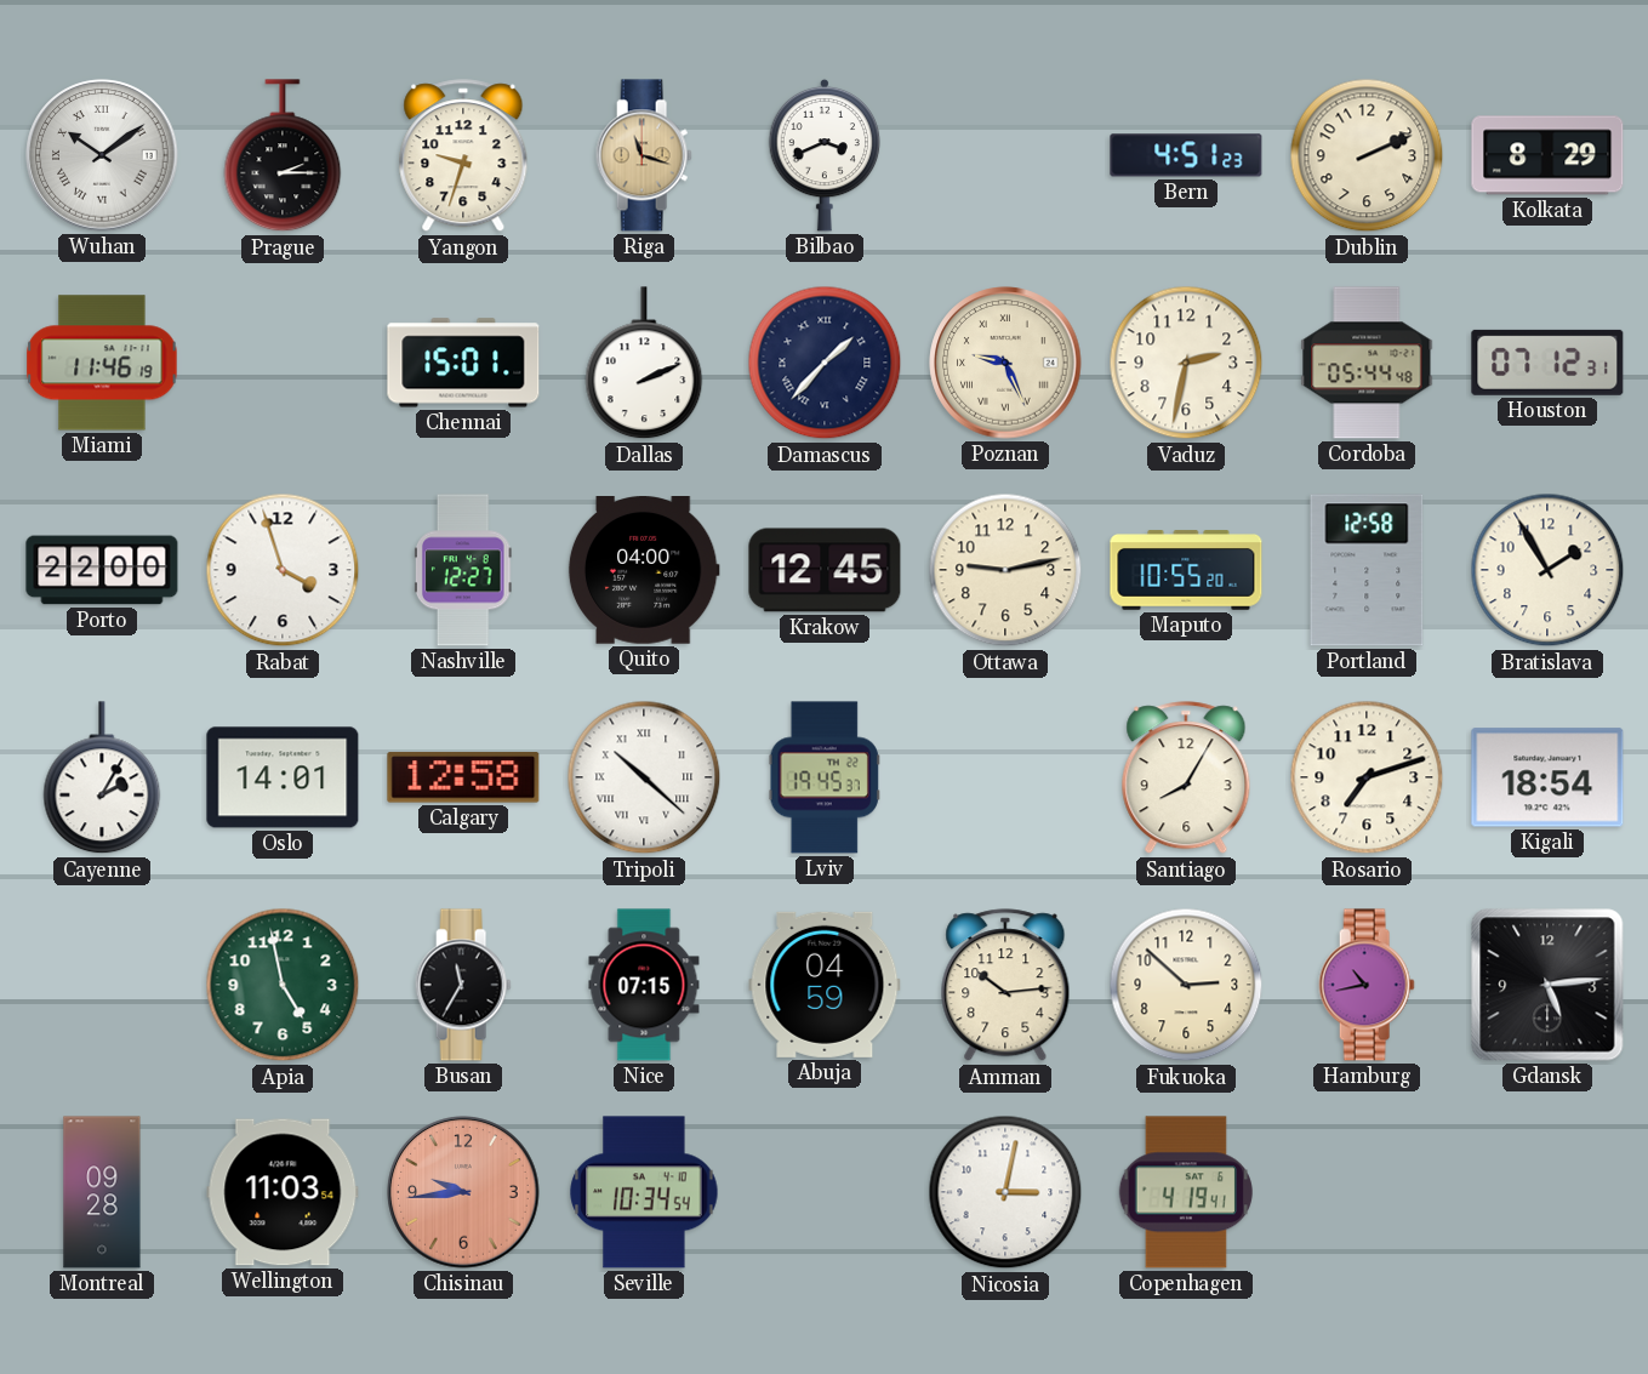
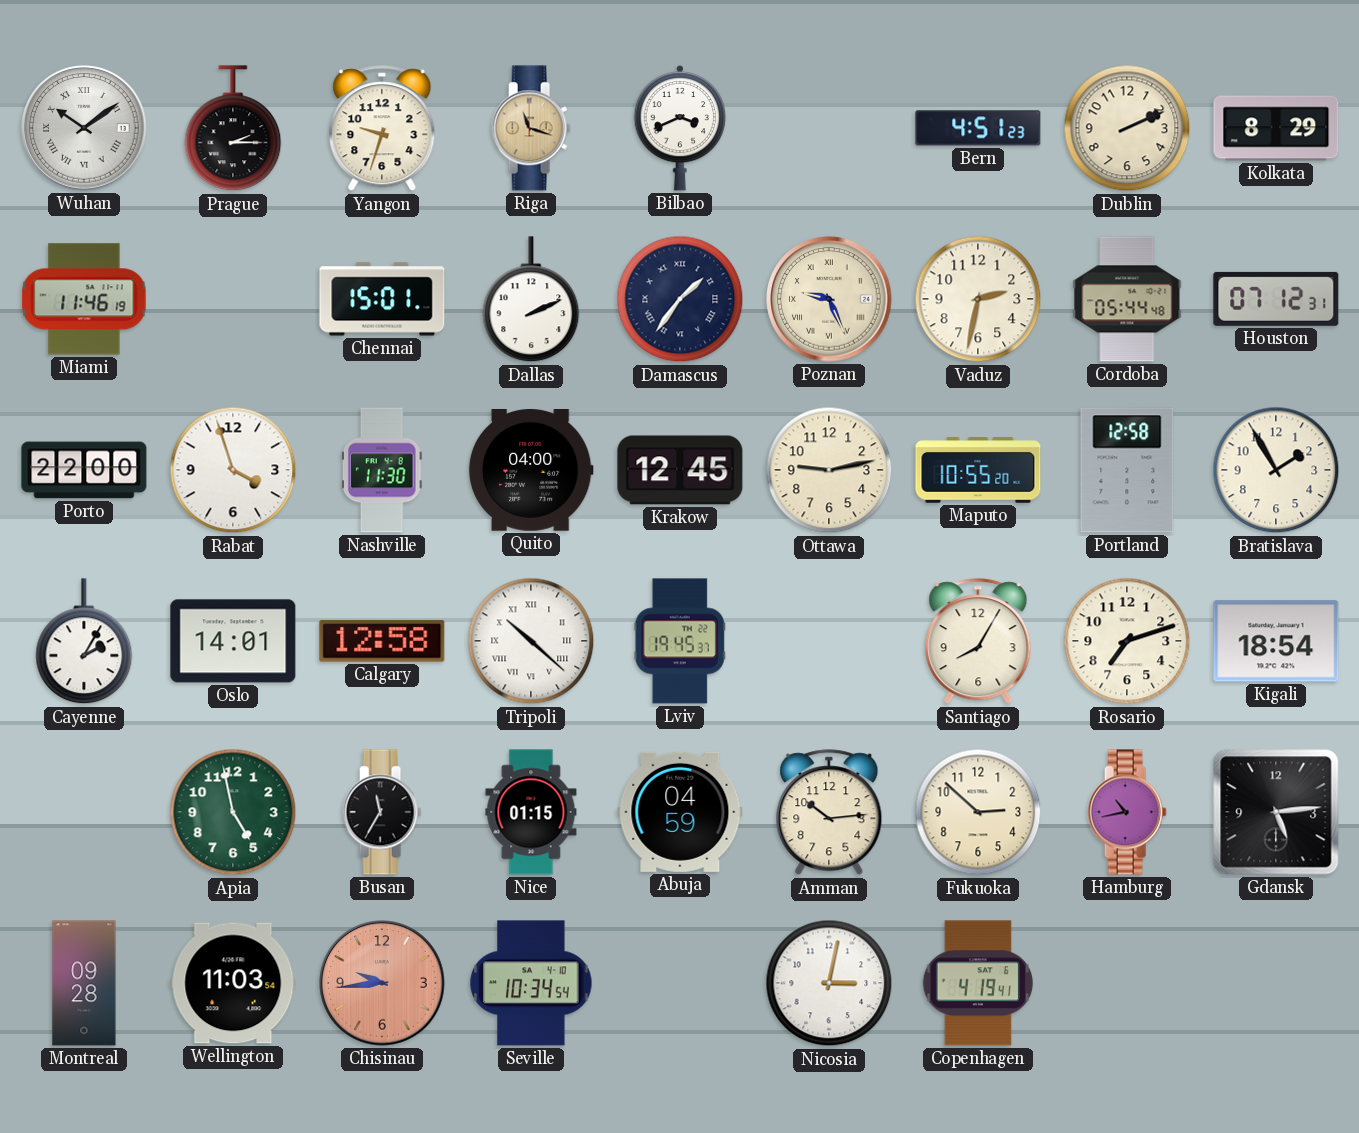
Damascus: 1:37 -> 1:36 (680, 299)
Nashville: 12:27 -> 11:30 (382, 470)
Nice: 07:15 -> 01:15 (531, 812)
